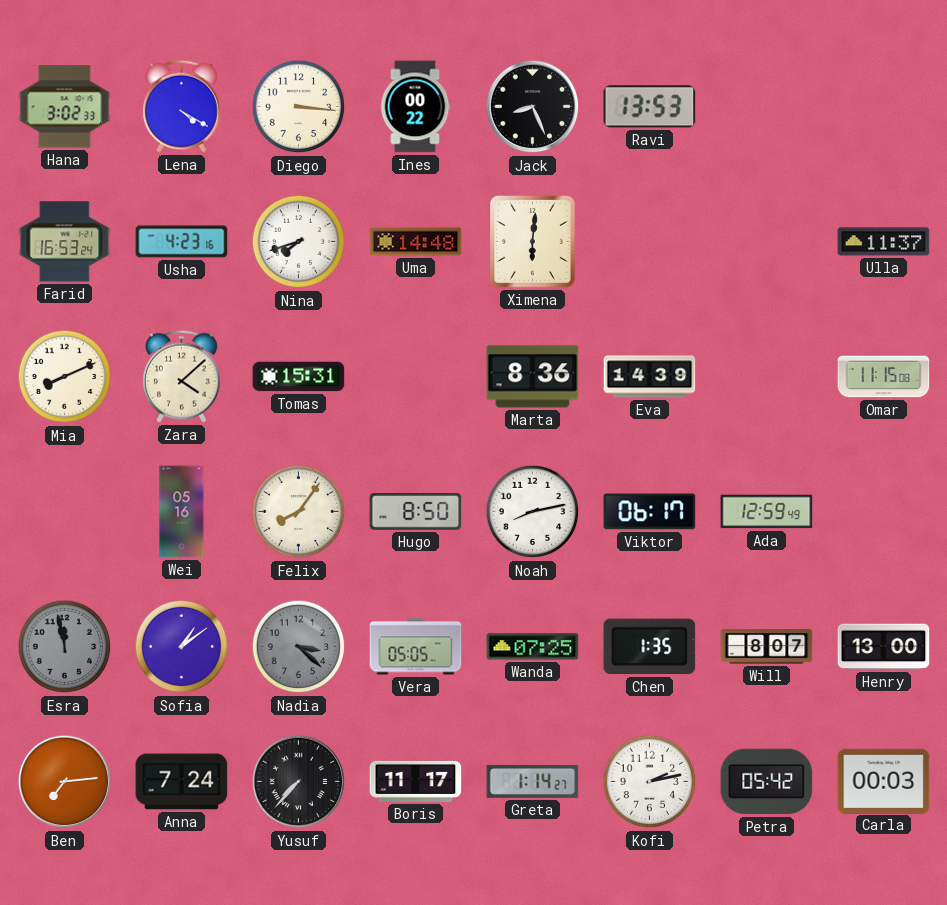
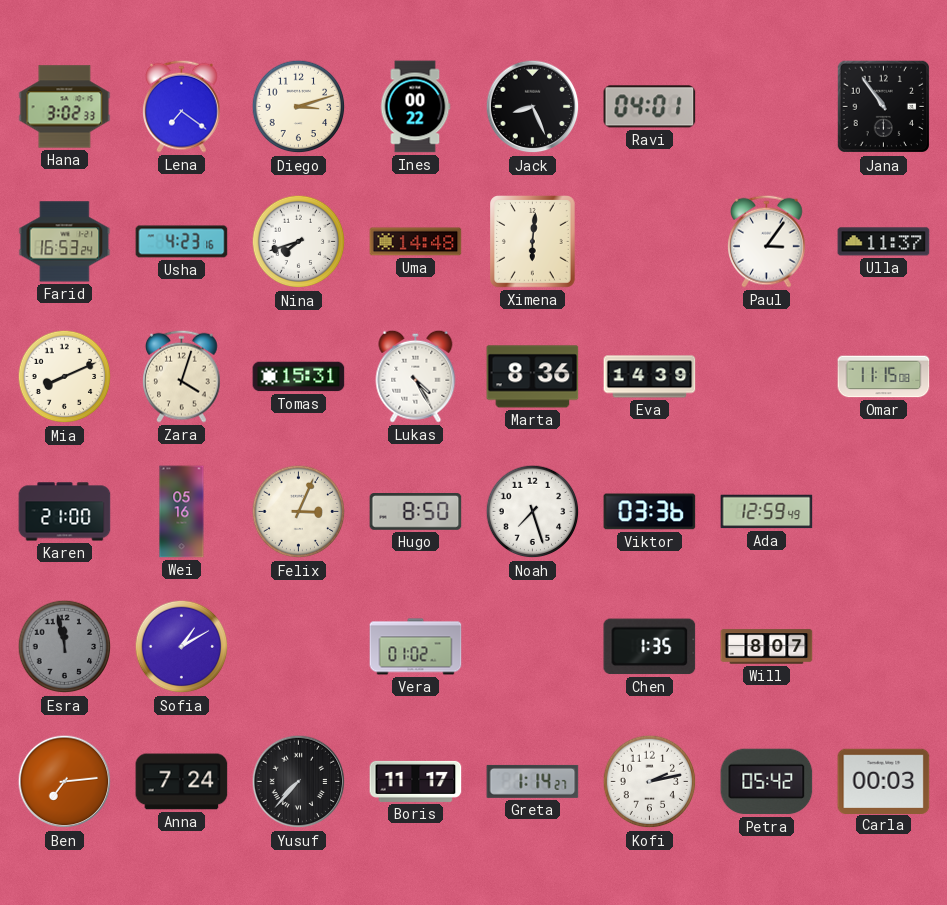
Lena: 4:20 -> 7:21 (182, 106)
Diego: 3:16 -> 3:12 (299, 107)
Ravi: 13:53 -> 04:01 (650, 107)
Jana: none -> 10:54 (884, 107)
Paul: none -> 3:06 (767, 241)
Zara: 4:08 -> 4:03 (182, 376)
Lukas: none -> 4:25 (416, 376)
Karen: none -> 21:00 (65, 512)
Felix: 8:06 -> 3:04 (299, 512)
Noah: 8:13 -> 7:27 (533, 512)
Viktor: 06:17 -> 03:36 (650, 512)
Sofia: 1:09 -> 1:10 (182, 647)
Nadia: 3:22 -> none (299, 647)
Vera: 05:05 -> 01:02 (416, 647)
Wanda: 07:25 -> none (533, 647)
Henry: 13:00 -> none (884, 647)
